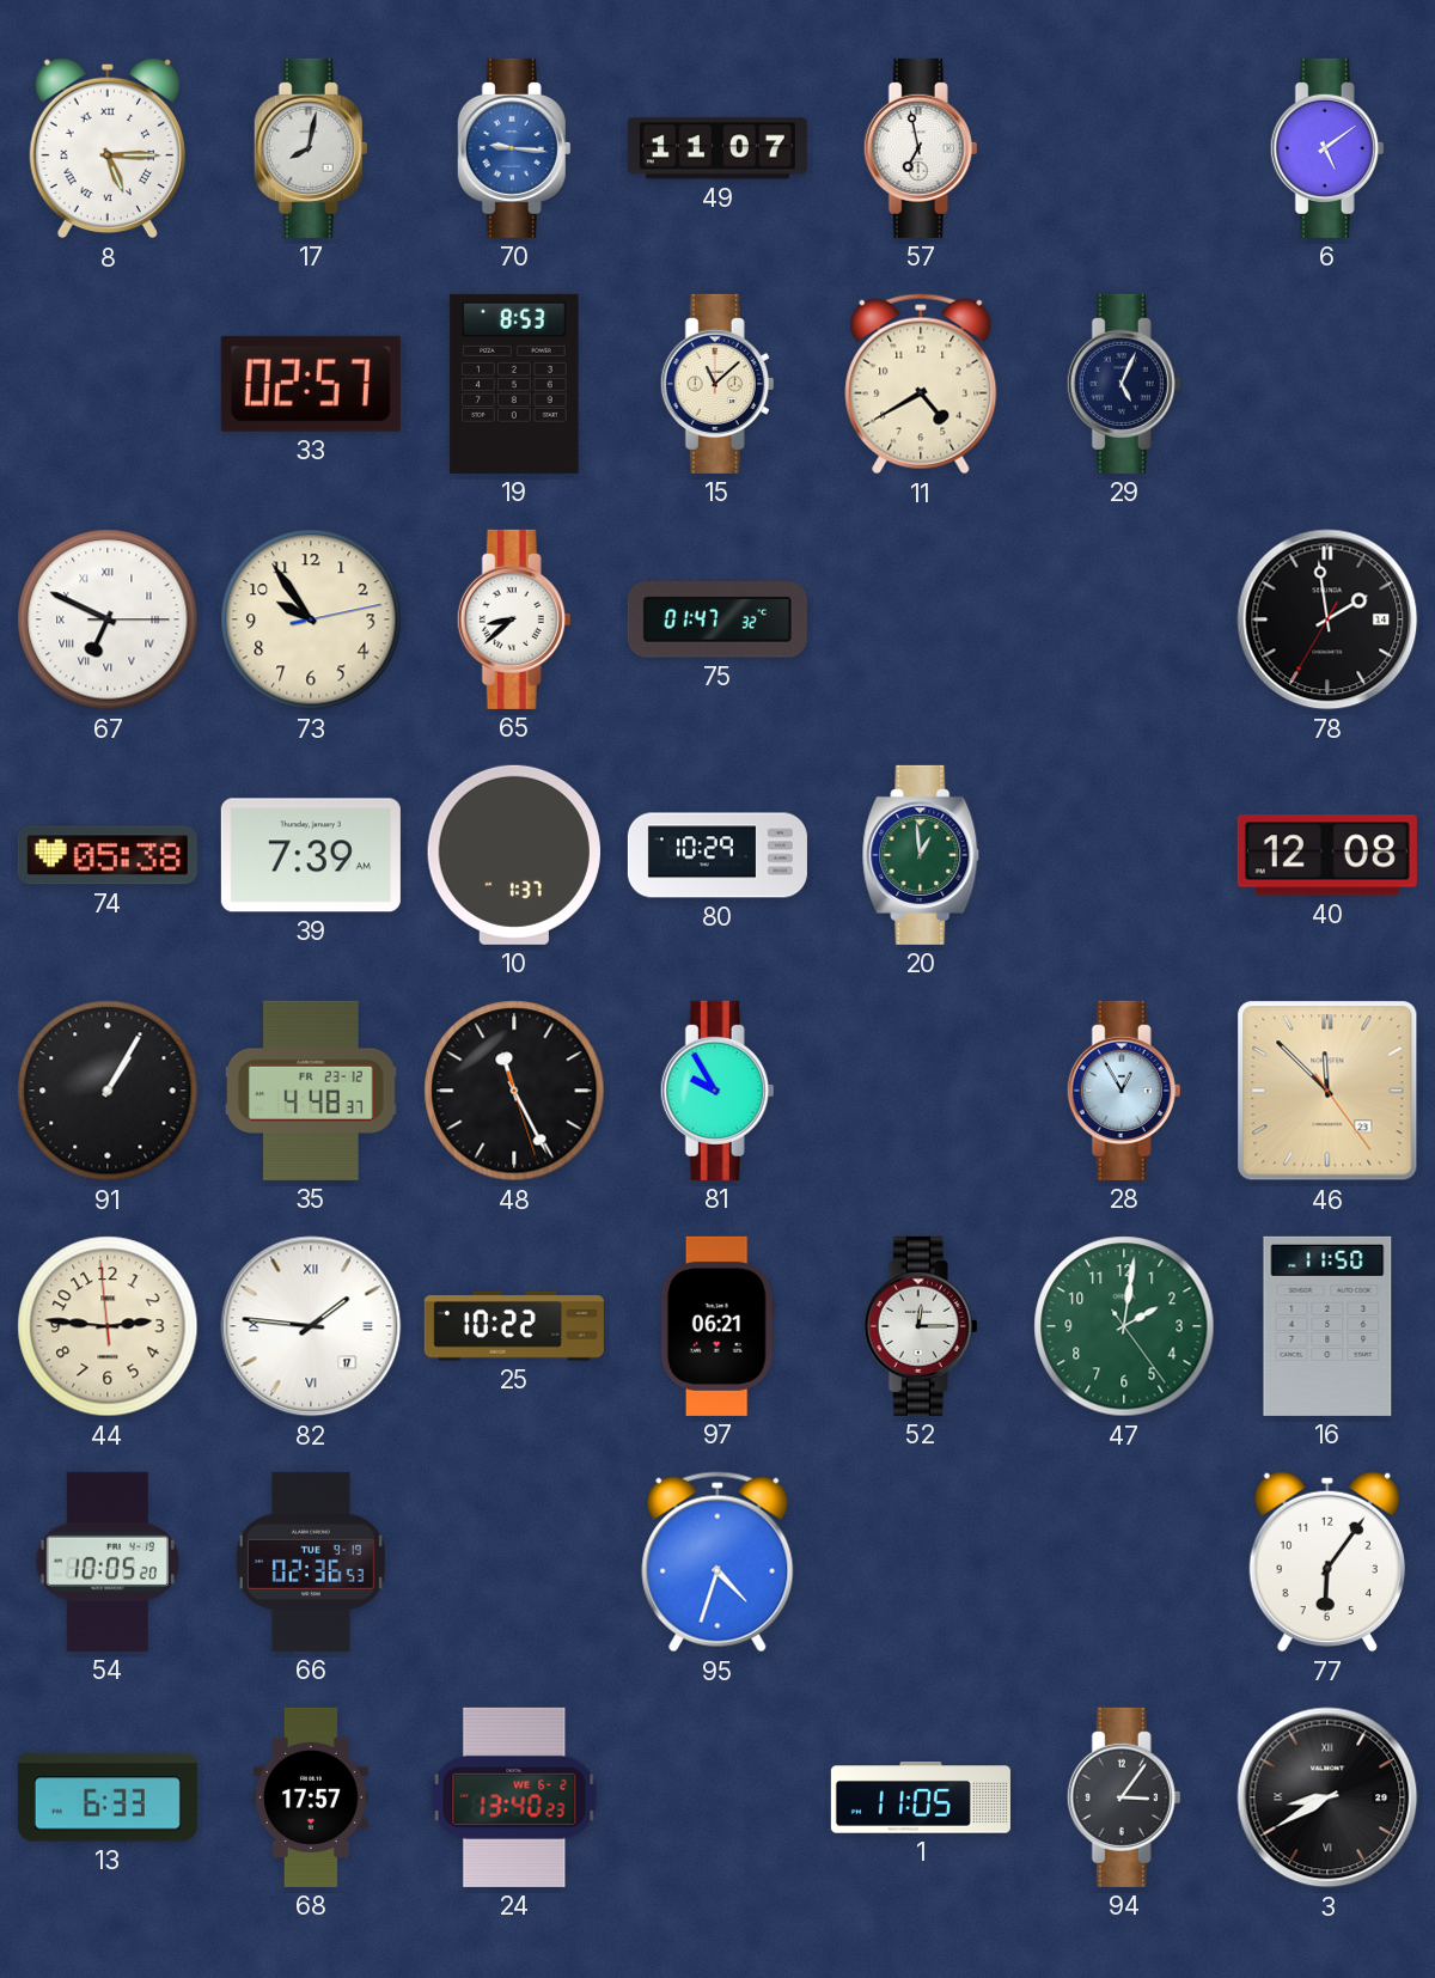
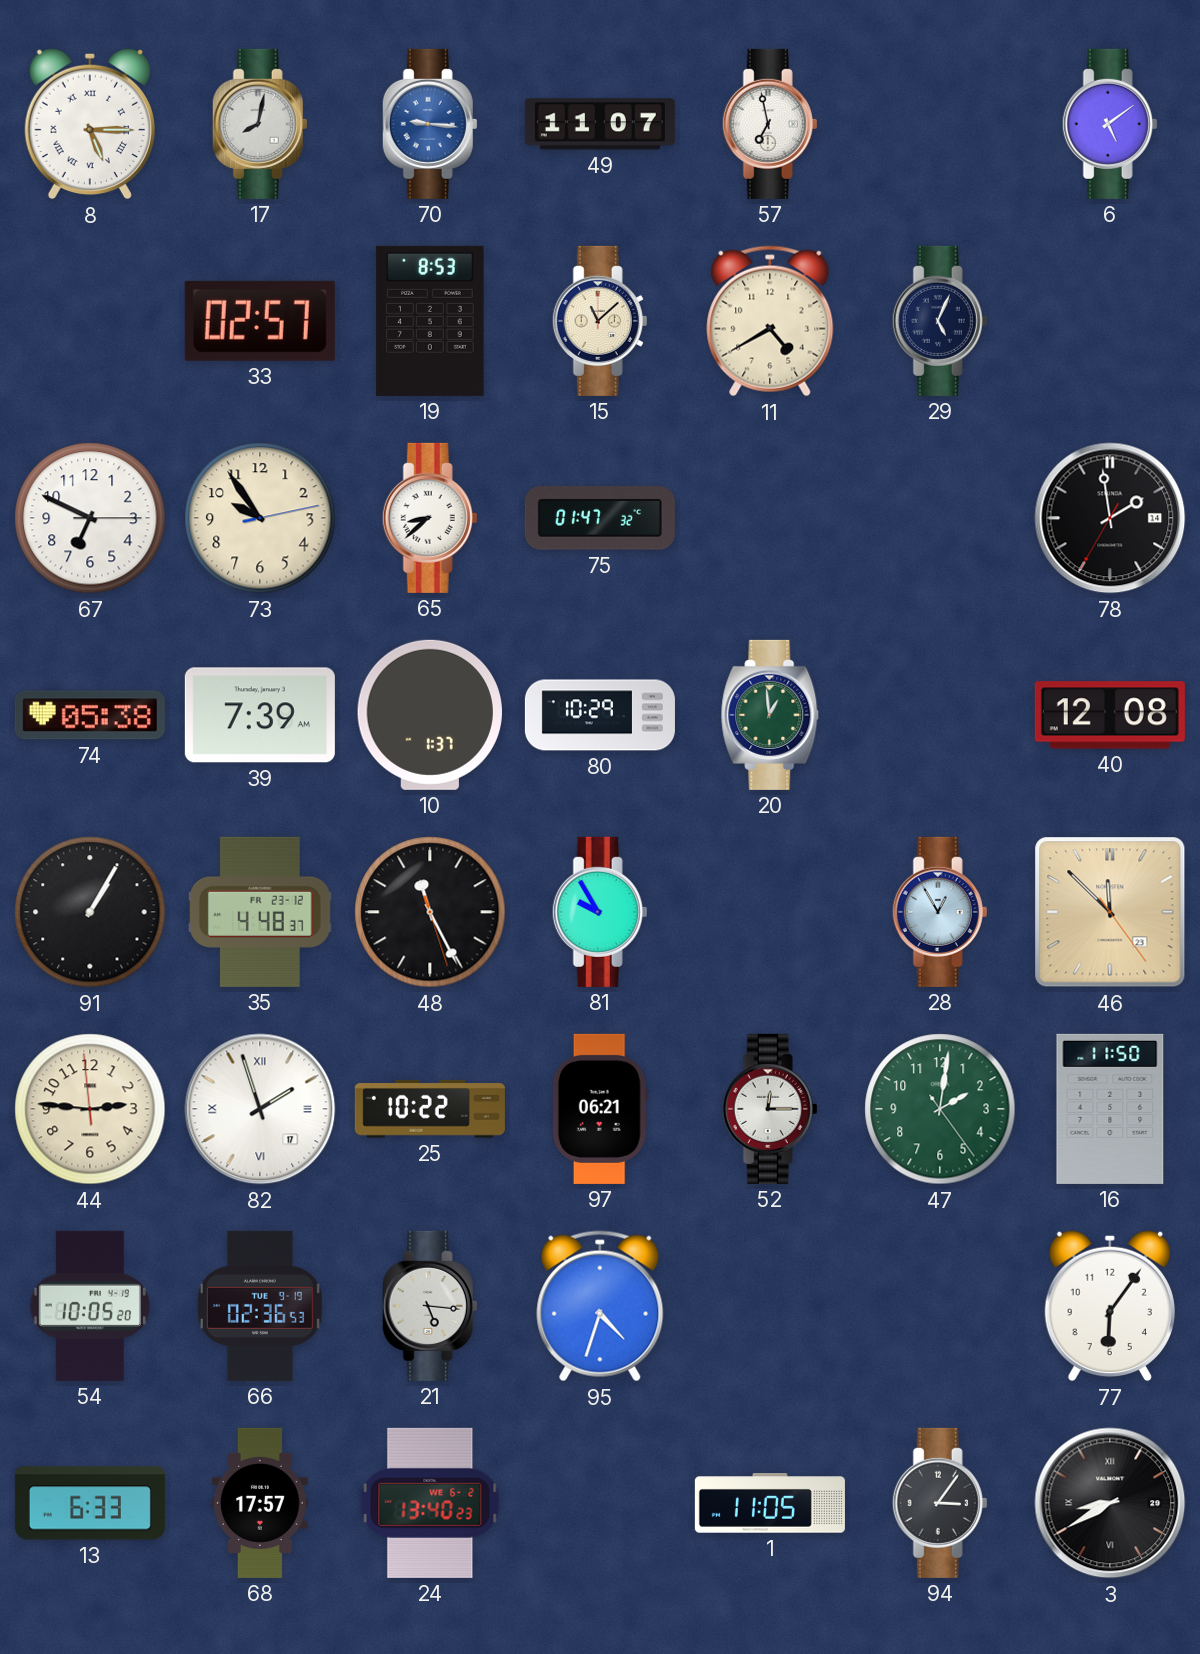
67 numerals: Roman -> Arabic (90, 518)
82: 1:46 -> 1:57 (260, 1109)
21: none -> 5:16 (430, 1306)
